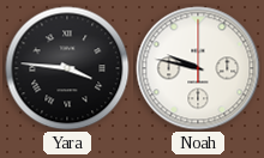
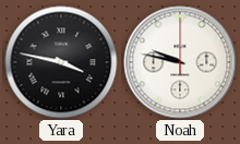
Yara: 3:46 -> 3:47 (61, 62)
